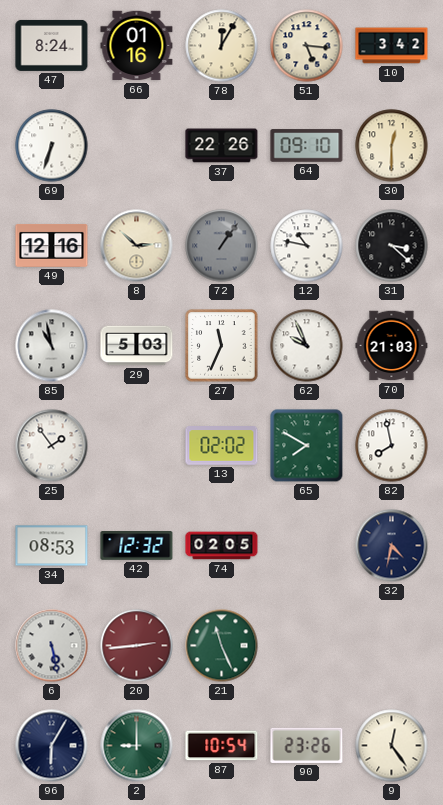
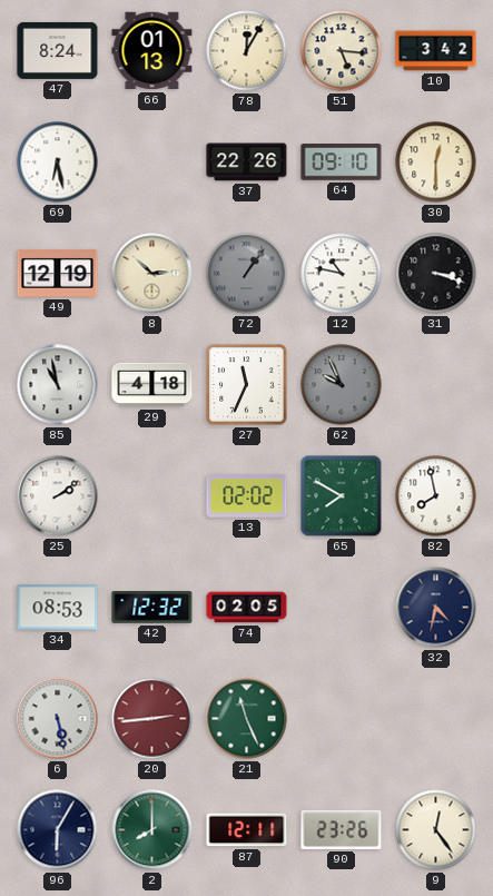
66: 01:16 -> 01:13 (152, 51)
69: 6:33 -> 6:28 (58, 163)
49: 12:16 -> 12:19 (58, 273)
31: 3:22 -> 3:18 (436, 274)
29: 5:03 -> 4:18 (152, 385)
62 dial: white -> grey (342, 385)
70: 21:03 -> none (392, 346)
25: 1:54 -> 2:09 (58, 496)
2: 9:00 -> 8:00 (152, 830)
87: 10:54 -> 12:11 (247, 830)
